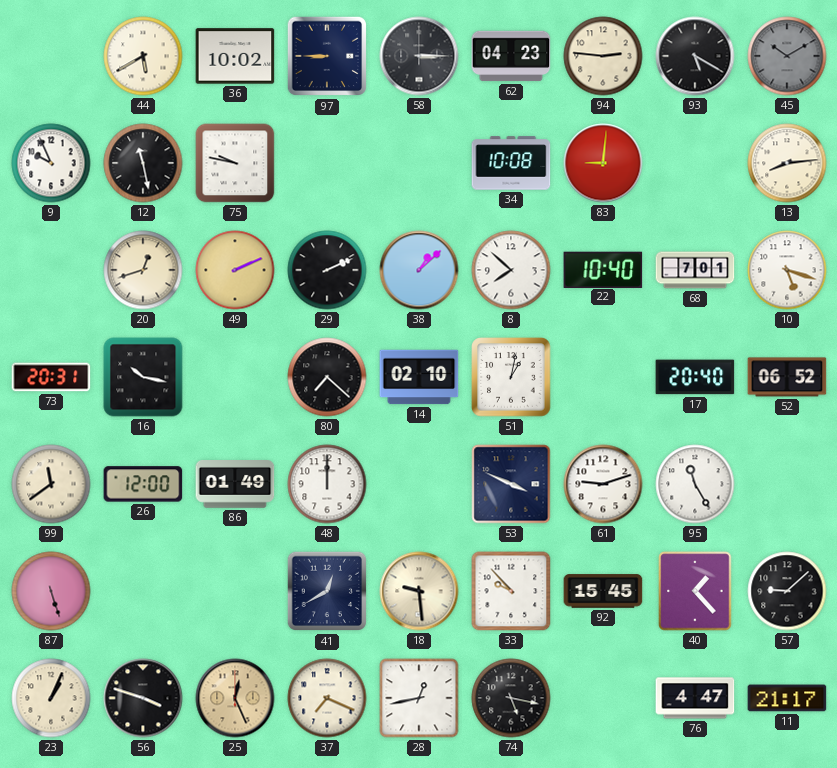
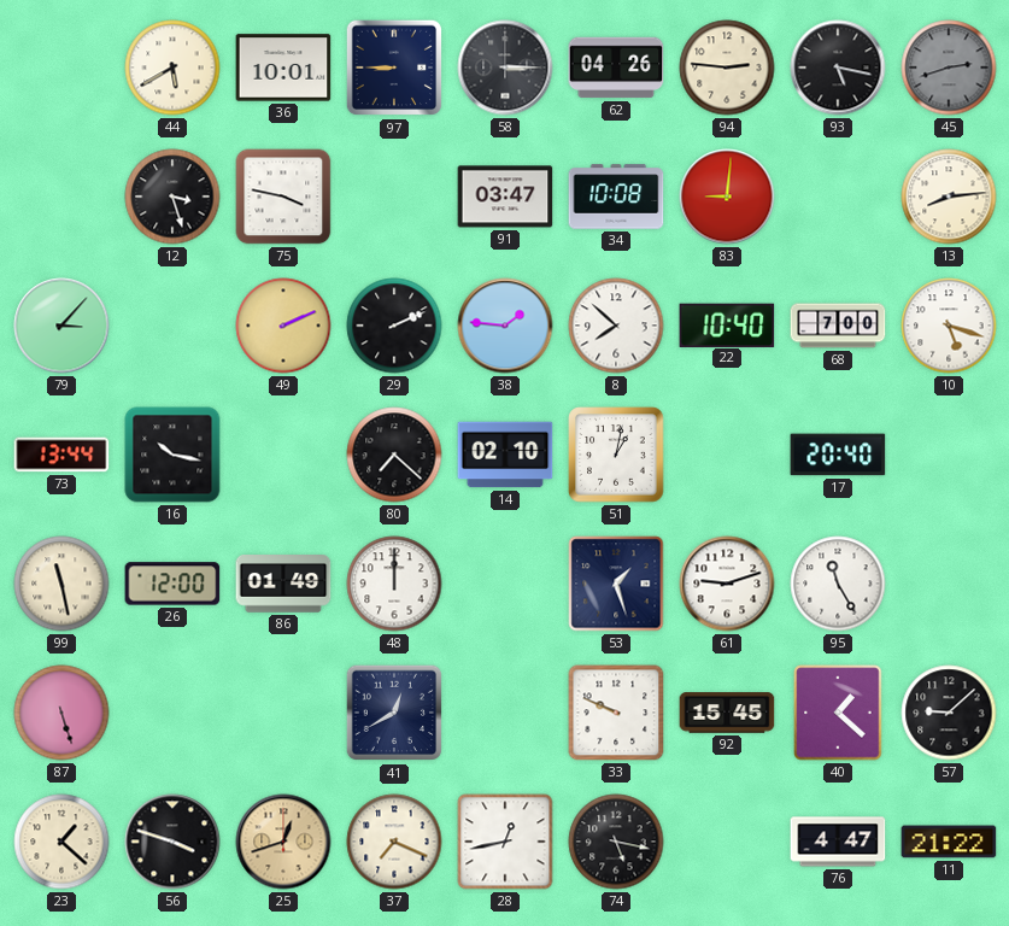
36: 10:02 -> 10:01 (283, 68)
62: 04:23 -> 04:26 (616, 68)
93: 5:20 -> 5:17 (838, 68)
45: 10:10 -> 2:42 (949, 68)
9: 9:56 -> none (51, 163)
12: 11:28 -> 3:27 (172, 197)
75: 9:47 -> 3:47 (283, 197)
91: none -> 03:47 (505, 197)
79: none -> 3:07 (61, 326)
20: 12:42 -> none (143, 270)
38: 1:08 -> 1:46 (505, 326)
68: 7:01 -> 7:00 (838, 326)
73: 20:31 -> 13:44 (61, 455)
52: 06:52 -> none (787, 377)
99: 11:39 -> 11:28 (61, 584)
53: 3:49 -> 1:27 (616, 584)
18: 9:29 -> none (419, 591)
33: 9:53 -> 9:49 (616, 713)
40: 1:23 -> 1:22 (838, 713)
23: 1:04 -> 1:22 (61, 842)
25: 12:26 -> 12:42 (283, 842)
11: 21:17 -> 21:22 (949, 842)
